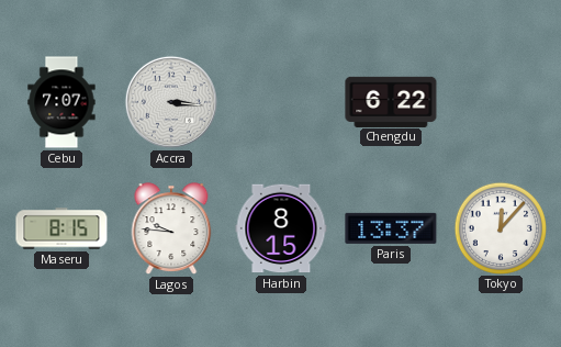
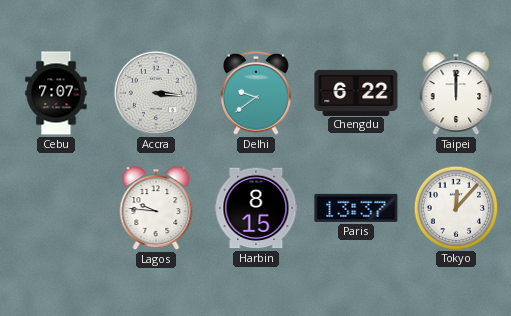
Delhi: none -> 9:39 (257, 93)
Taipei: none -> 12:00 (456, 93)
Maseru: 8:15 -> none (61, 228)
